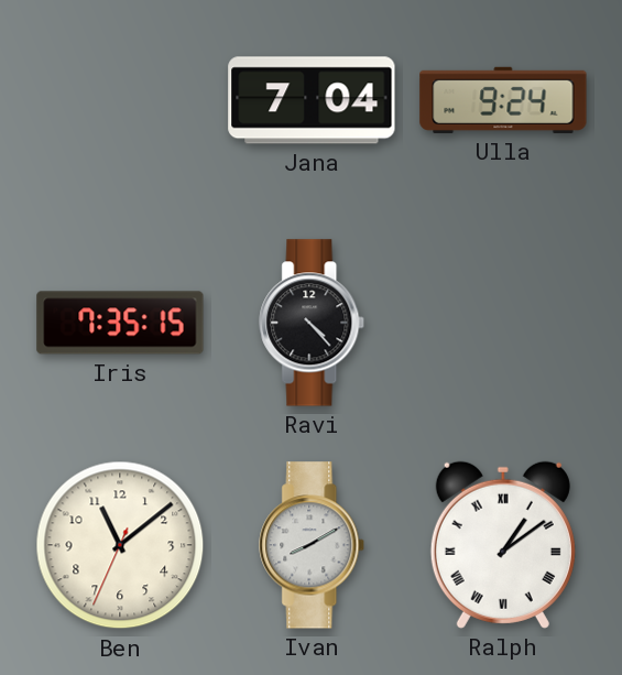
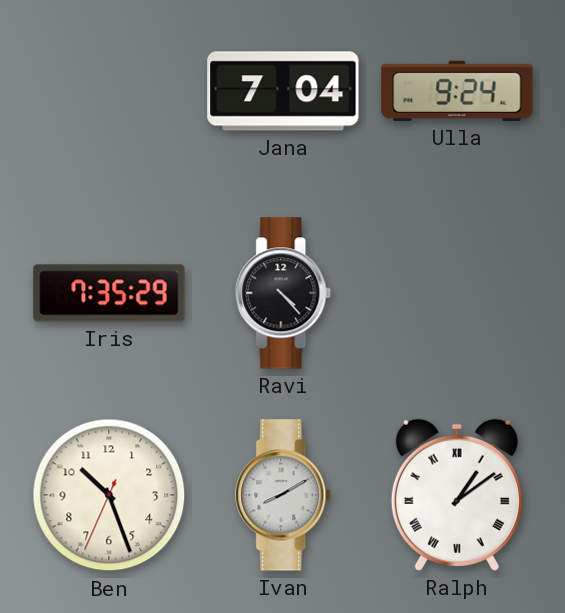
Iris: 7:35:15 -> 7:35:29 (109, 293)
Ben: 11:08 -> 10:26 (109, 495)
